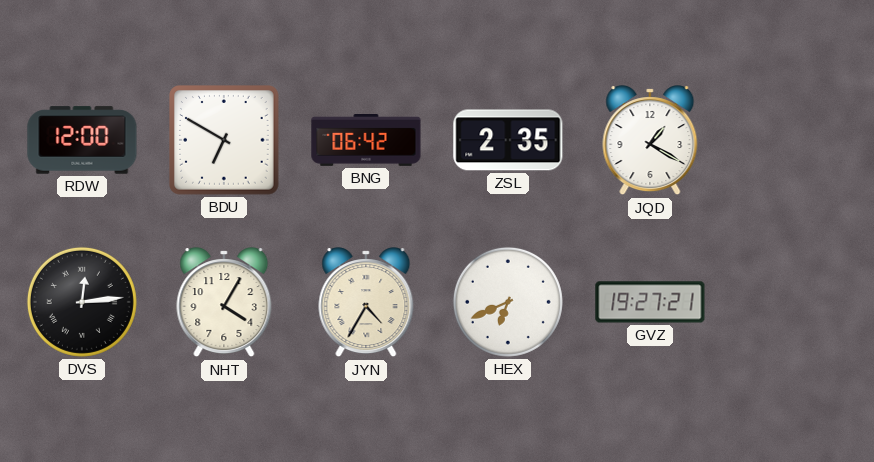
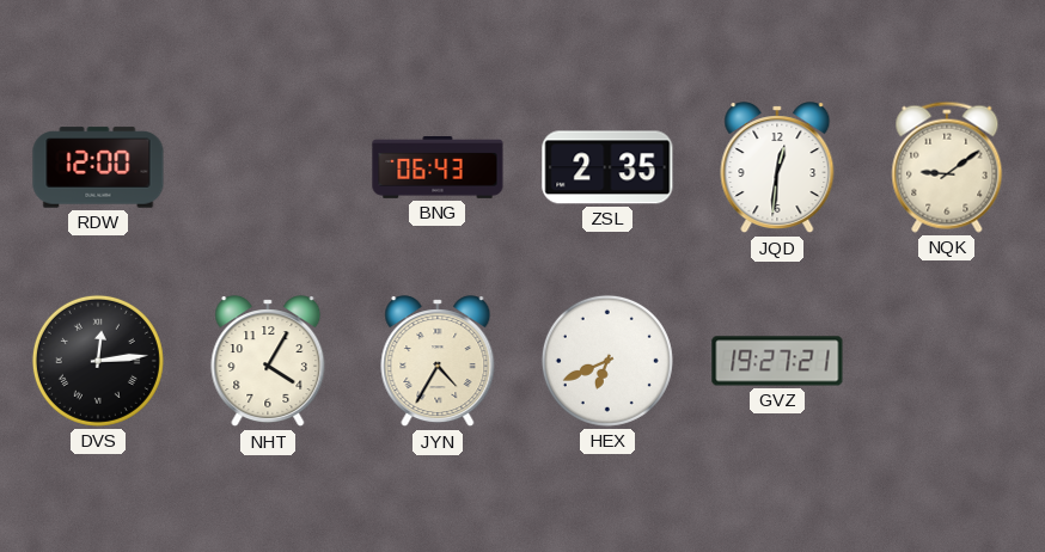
BDU: 6:50 -> none (224, 140)
BNG: 06:42 -> 06:43 (438, 168)
JQD: 1:20 -> 12:31 (777, 168)
NQK: none -> 9:09 (947, 167)
